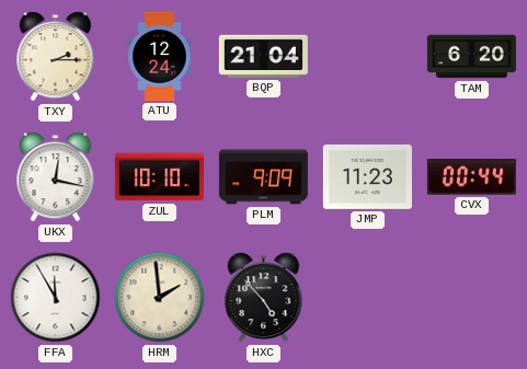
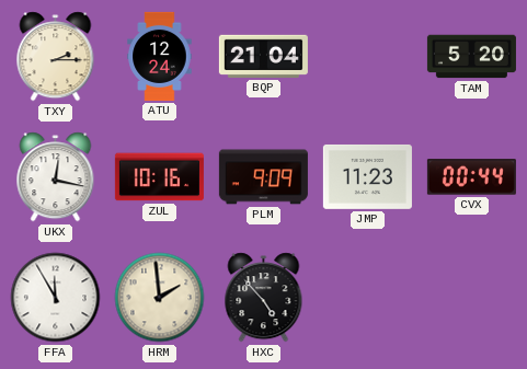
TAM: 6:20 -> 5:20 (471, 57)
ZUL: 10:10 -> 10:16 (159, 177)
